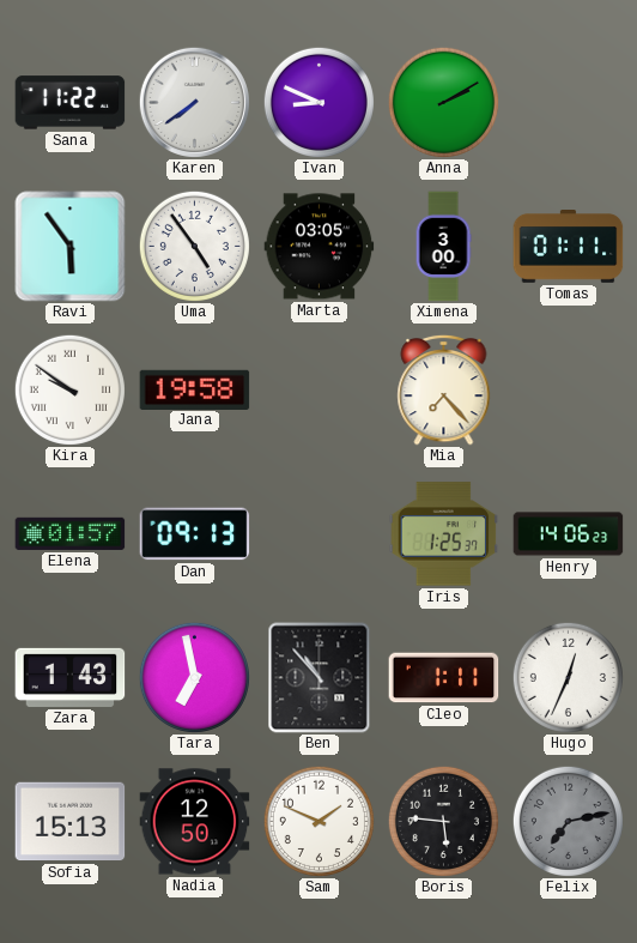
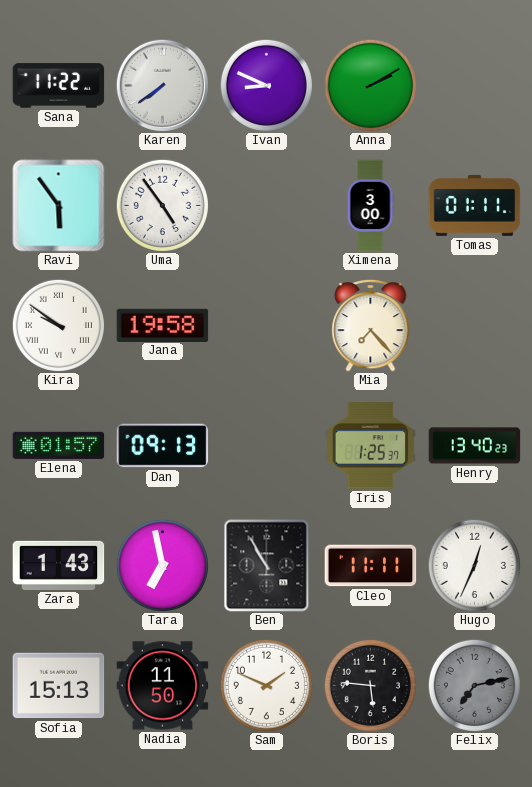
Marta: 03:05 -> none (320, 247)
Henry: 14:06 -> 13:40 (475, 446)
Ben: 10:53 -> 10:55 (267, 566)
Cleo: 1:11 -> 11:11 (371, 566)
Nadia: 12:50 -> 11:50 (163, 686)
